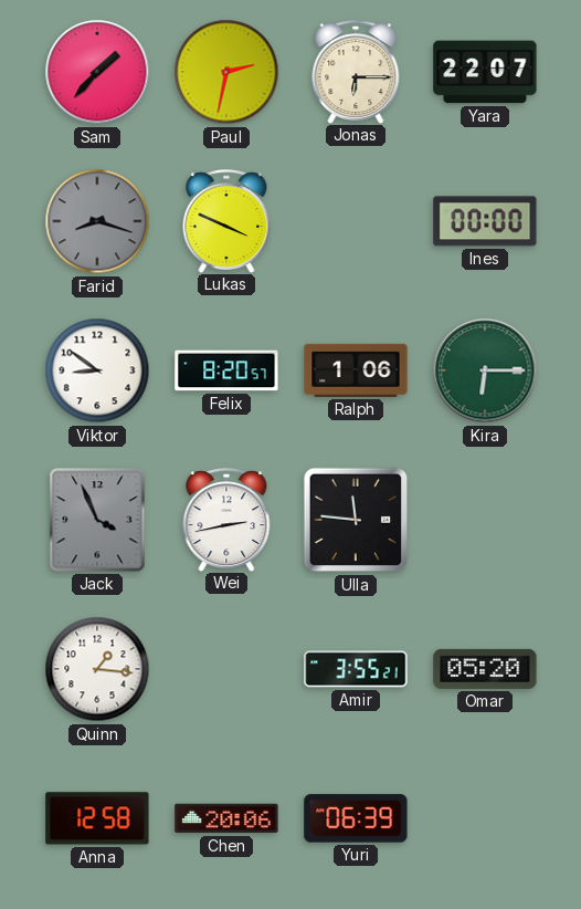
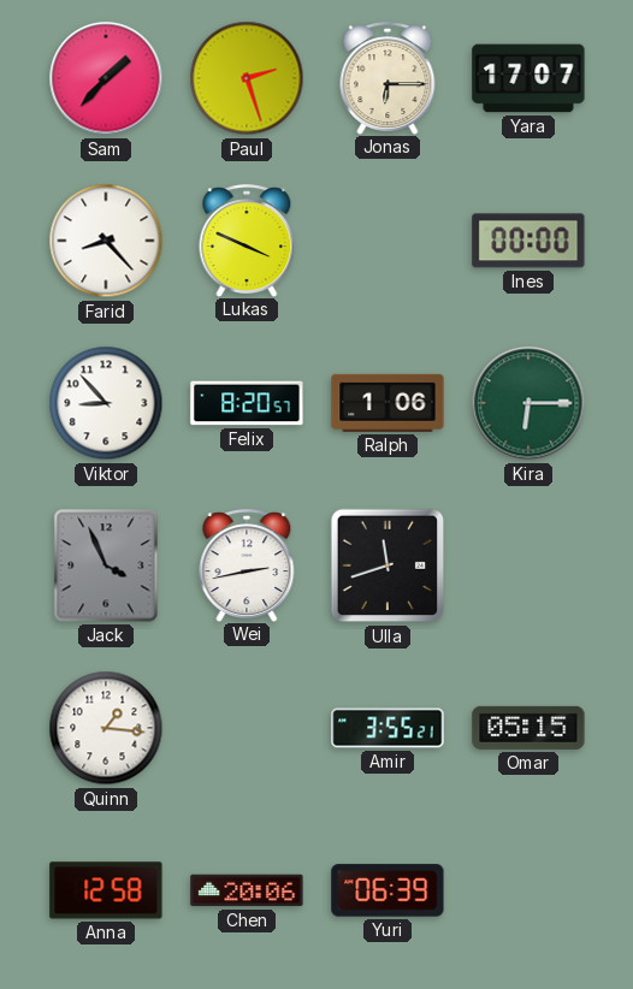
Paul: 2:32 -> 2:27 (247, 78)
Yara: 22:07 -> 17:07 (528, 78)
Farid: 8:18 -> 8:23 (106, 241)
Farid dial: grey -> white (106, 241)
Viktor: 8:51 -> 8:53 (106, 403)
Ulla: 11:46 -> 11:42 (388, 565)
Omar: 05:20 -> 05:15 (528, 728)
